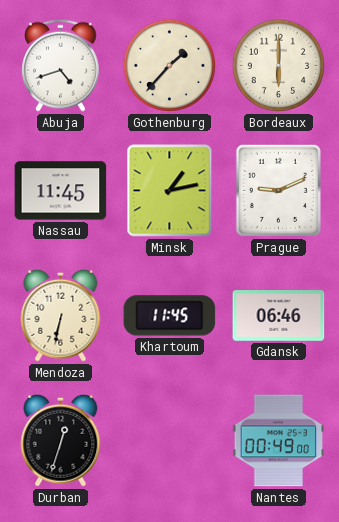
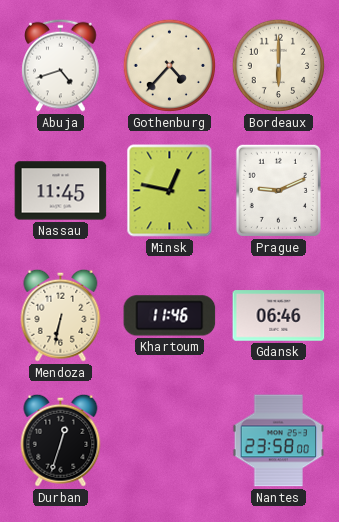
Gothenburg: 1:37 -> 4:37 (170, 66)
Minsk: 1:13 -> 12:47 (170, 191)
Khartoum: 11:45 -> 11:46 (170, 316)
Nantes: 00:49 -> 23:58 (279, 441)
